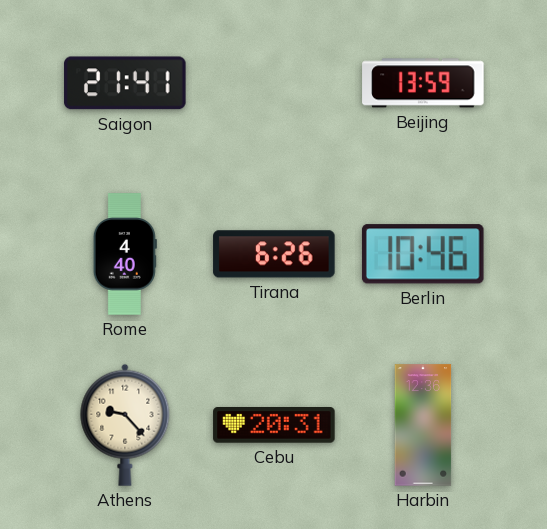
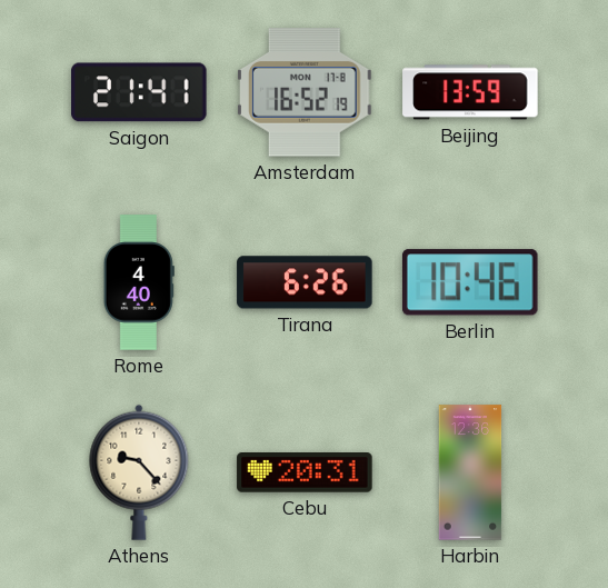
Amsterdam: none -> 16:52 (305, 92)
